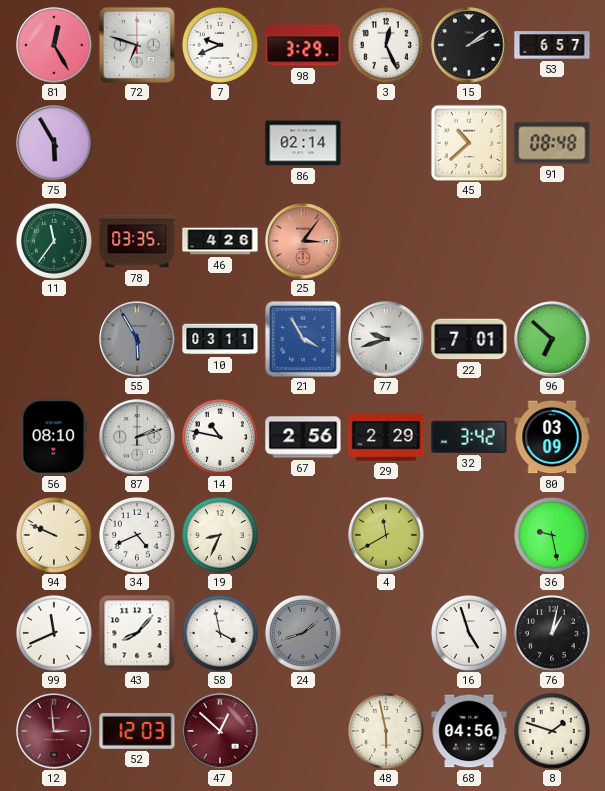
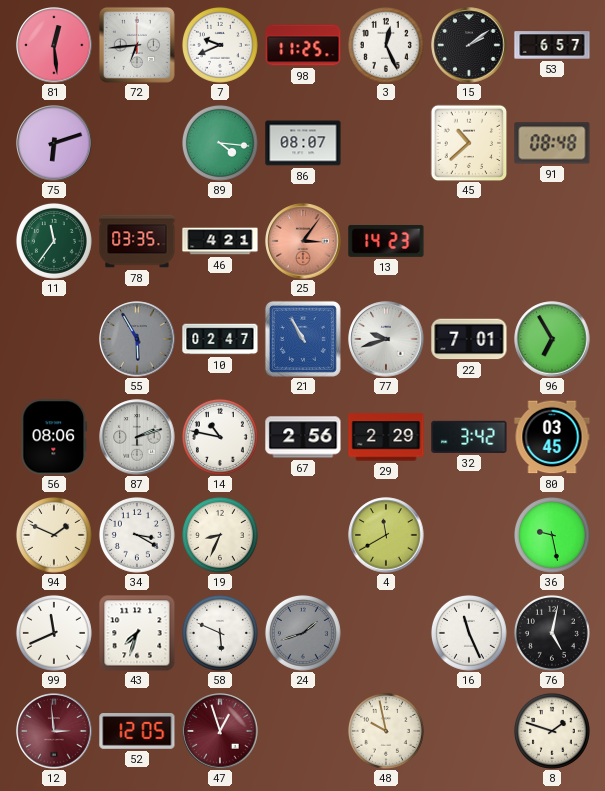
81: 12:25 -> 12:29 (54, 45)
72: 6:48 -> 6:44 (137, 45)
98: 3:29 -> 11:25 (303, 45)
75: 5:55 -> 6:12 (54, 143)
89: none -> 4:16 (220, 143)
86: 02:14 -> 08:07 (303, 143)
46: 4:26 -> 4:21 (220, 241)
13: none -> 14:23 (386, 241)
10: 03:11 -> 02:47 (220, 339)
21: 3:55 -> 10:55 (303, 339)
96: 6:52 -> 6:55 (552, 339)
56: 08:10 -> 08:06 (54, 437)
80: 03:09 -> 03:45 (552, 437)
94: 9:49 -> 1:49 (54, 535)
34: 4:41 -> 3:20 (137, 535)
43: 8:07 -> 7:33 (137, 633)
58: 3:58 -> 5:49 (220, 633)
16: 4:57 -> 11:26 (469, 633)
76: 1:02 -> 5:02 (552, 633)
52: 12:03 -> 12:05 (137, 732)
47: 12:52 -> 12:57 (220, 731)
48: 5:58 -> 9:58 (386, 731)
68: 04:56 -> none (469, 731)
